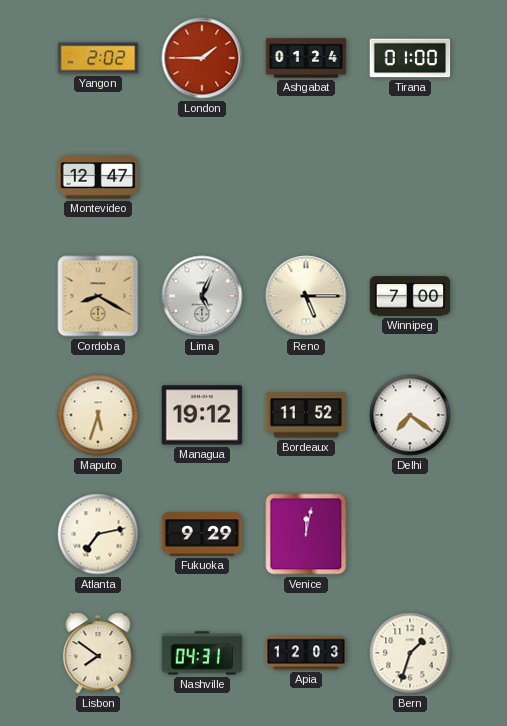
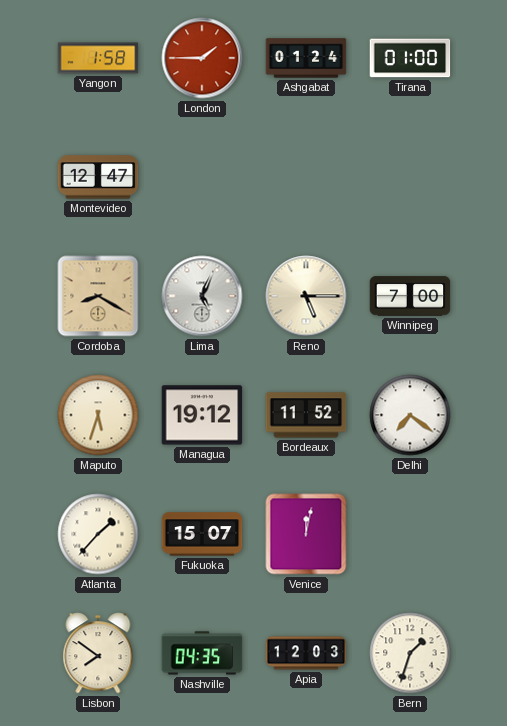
Yangon: 2:02 -> 1:58 (98, 58)
Atlanta: 7:13 -> 1:37 (98, 534)
Fukuoka: 9:29 -> 15:07 (202, 534)
Nashville: 04:31 -> 04:35 (202, 653)
